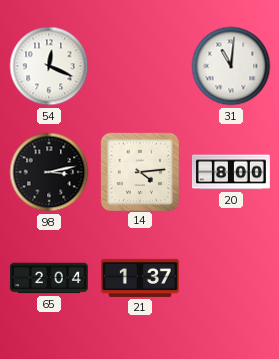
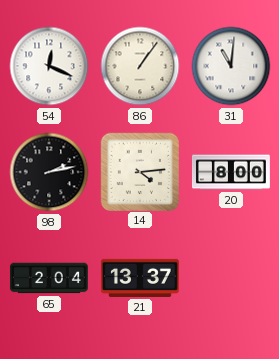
86: none -> 1:06 (140, 66)
98: 3:13 -> 2:13 (49, 172)
21: 1:37 -> 13:37 (140, 278)
